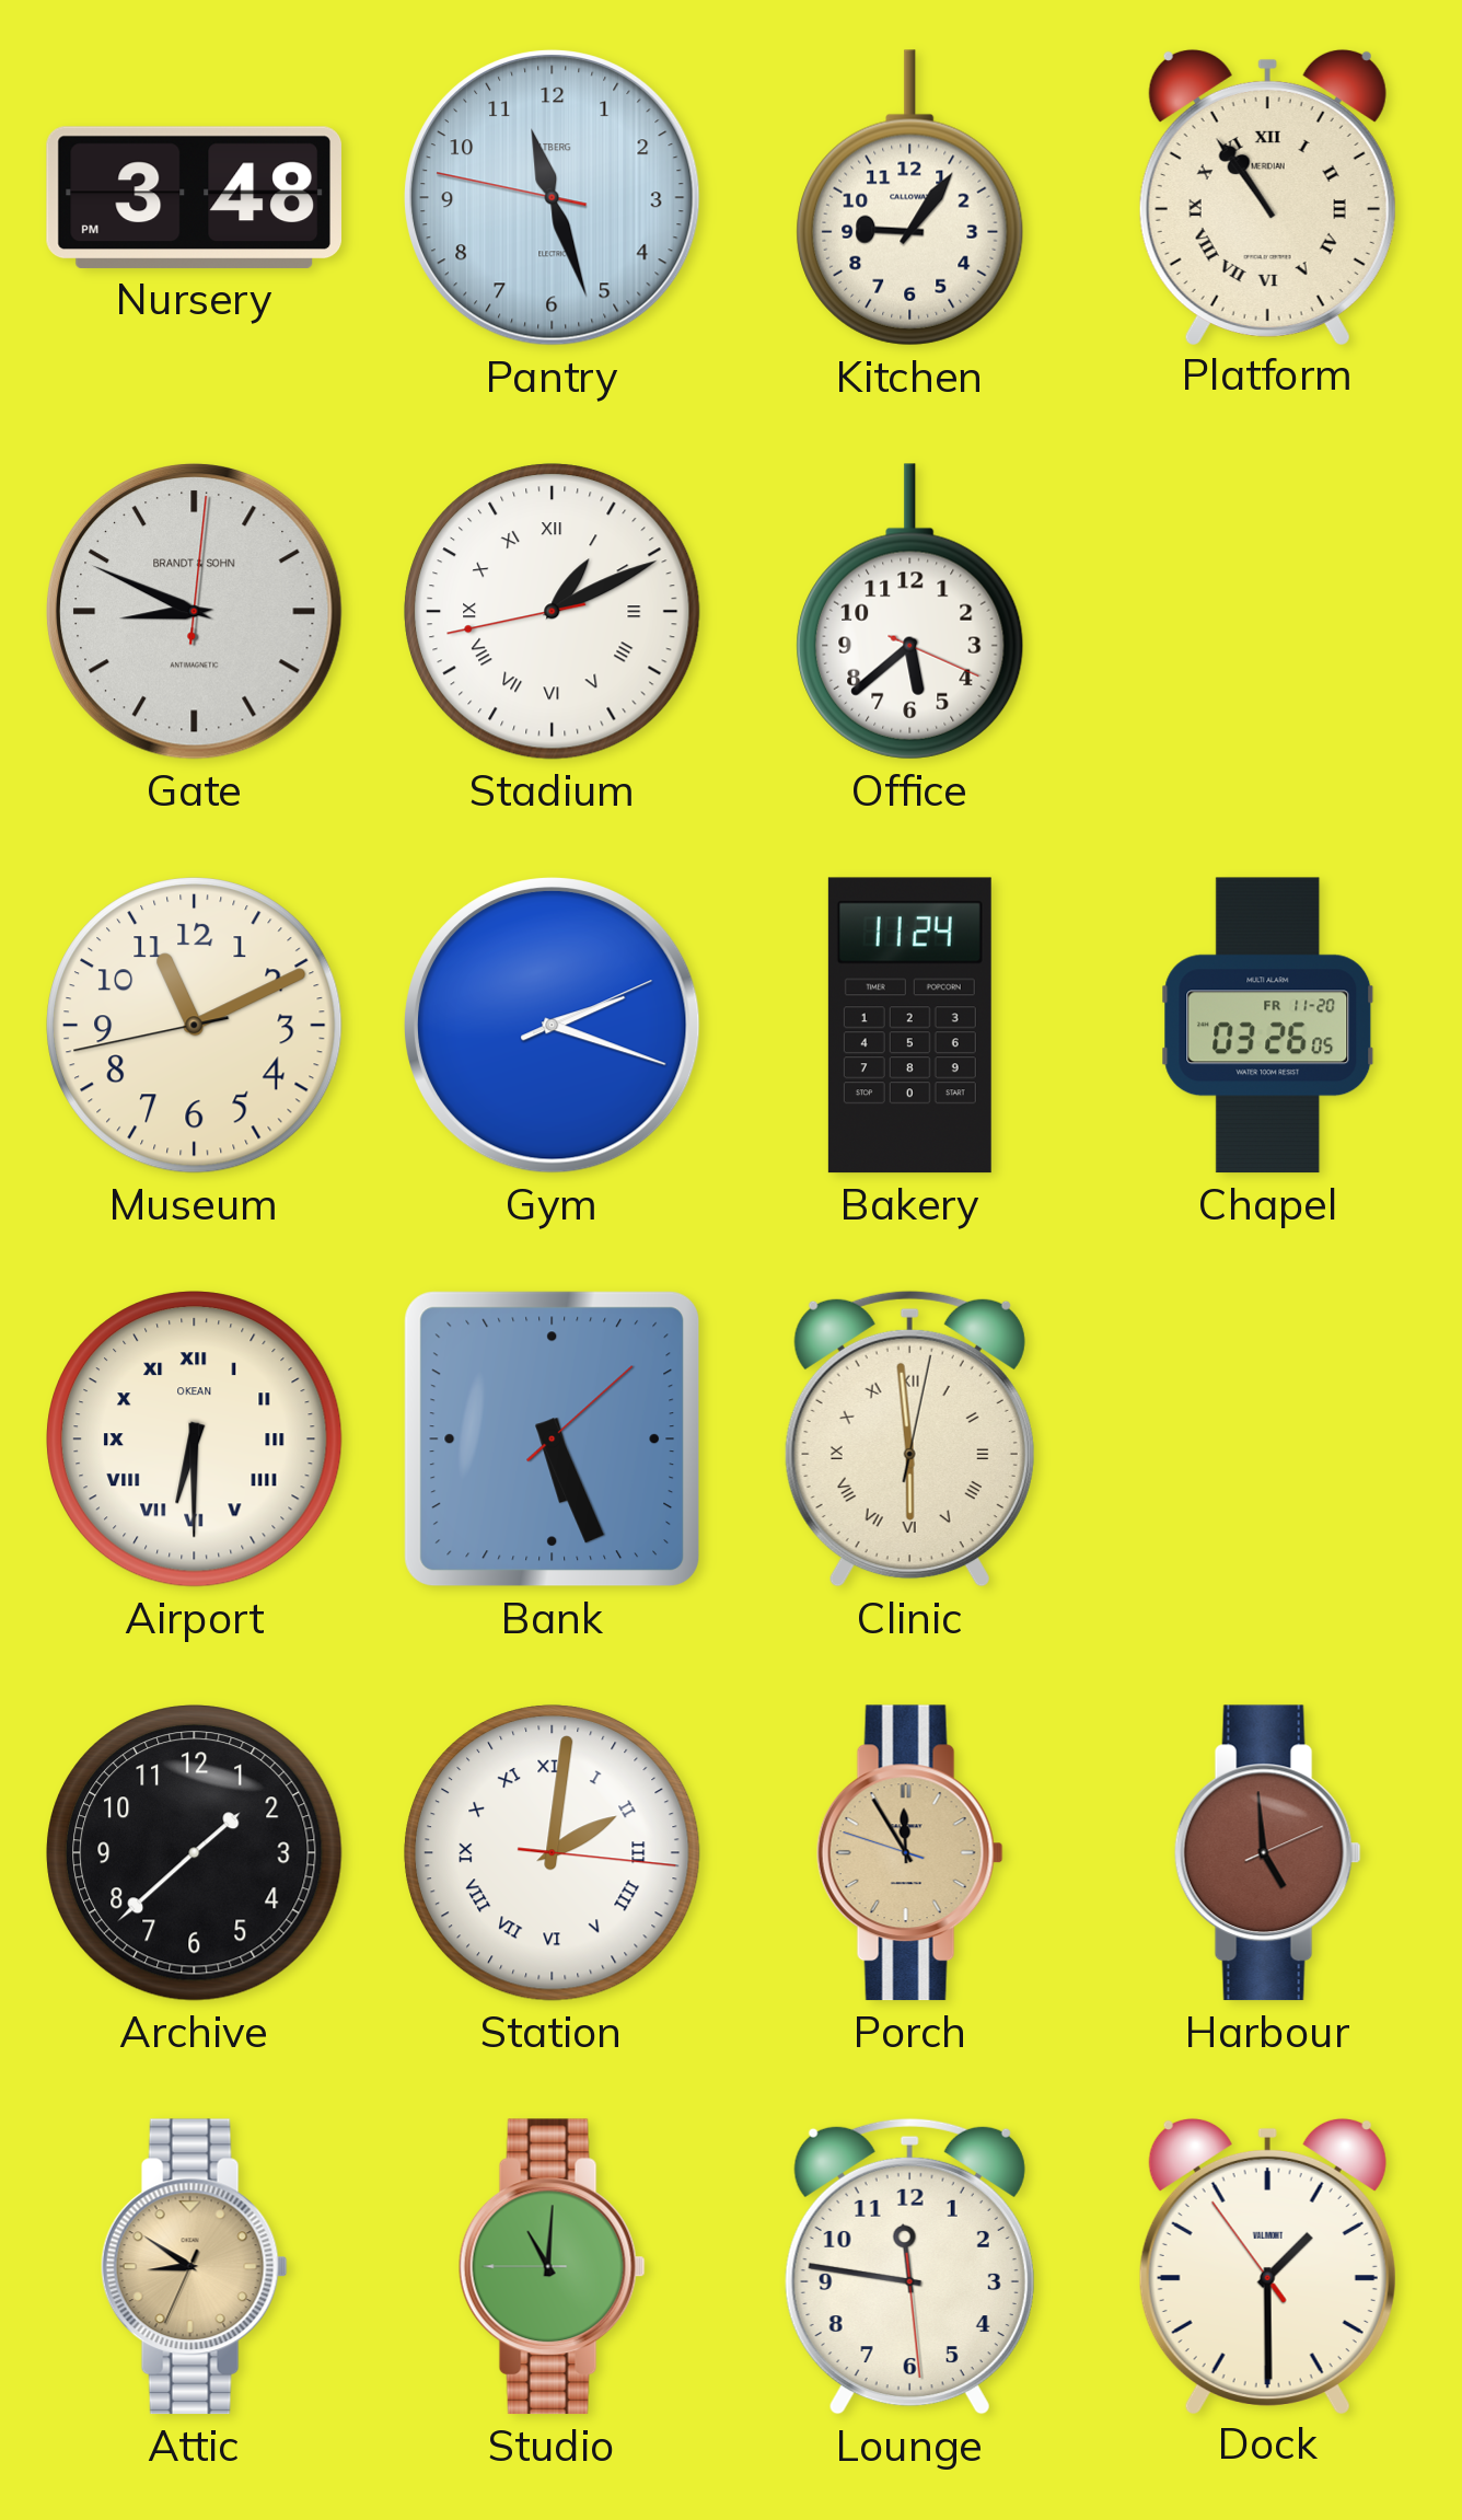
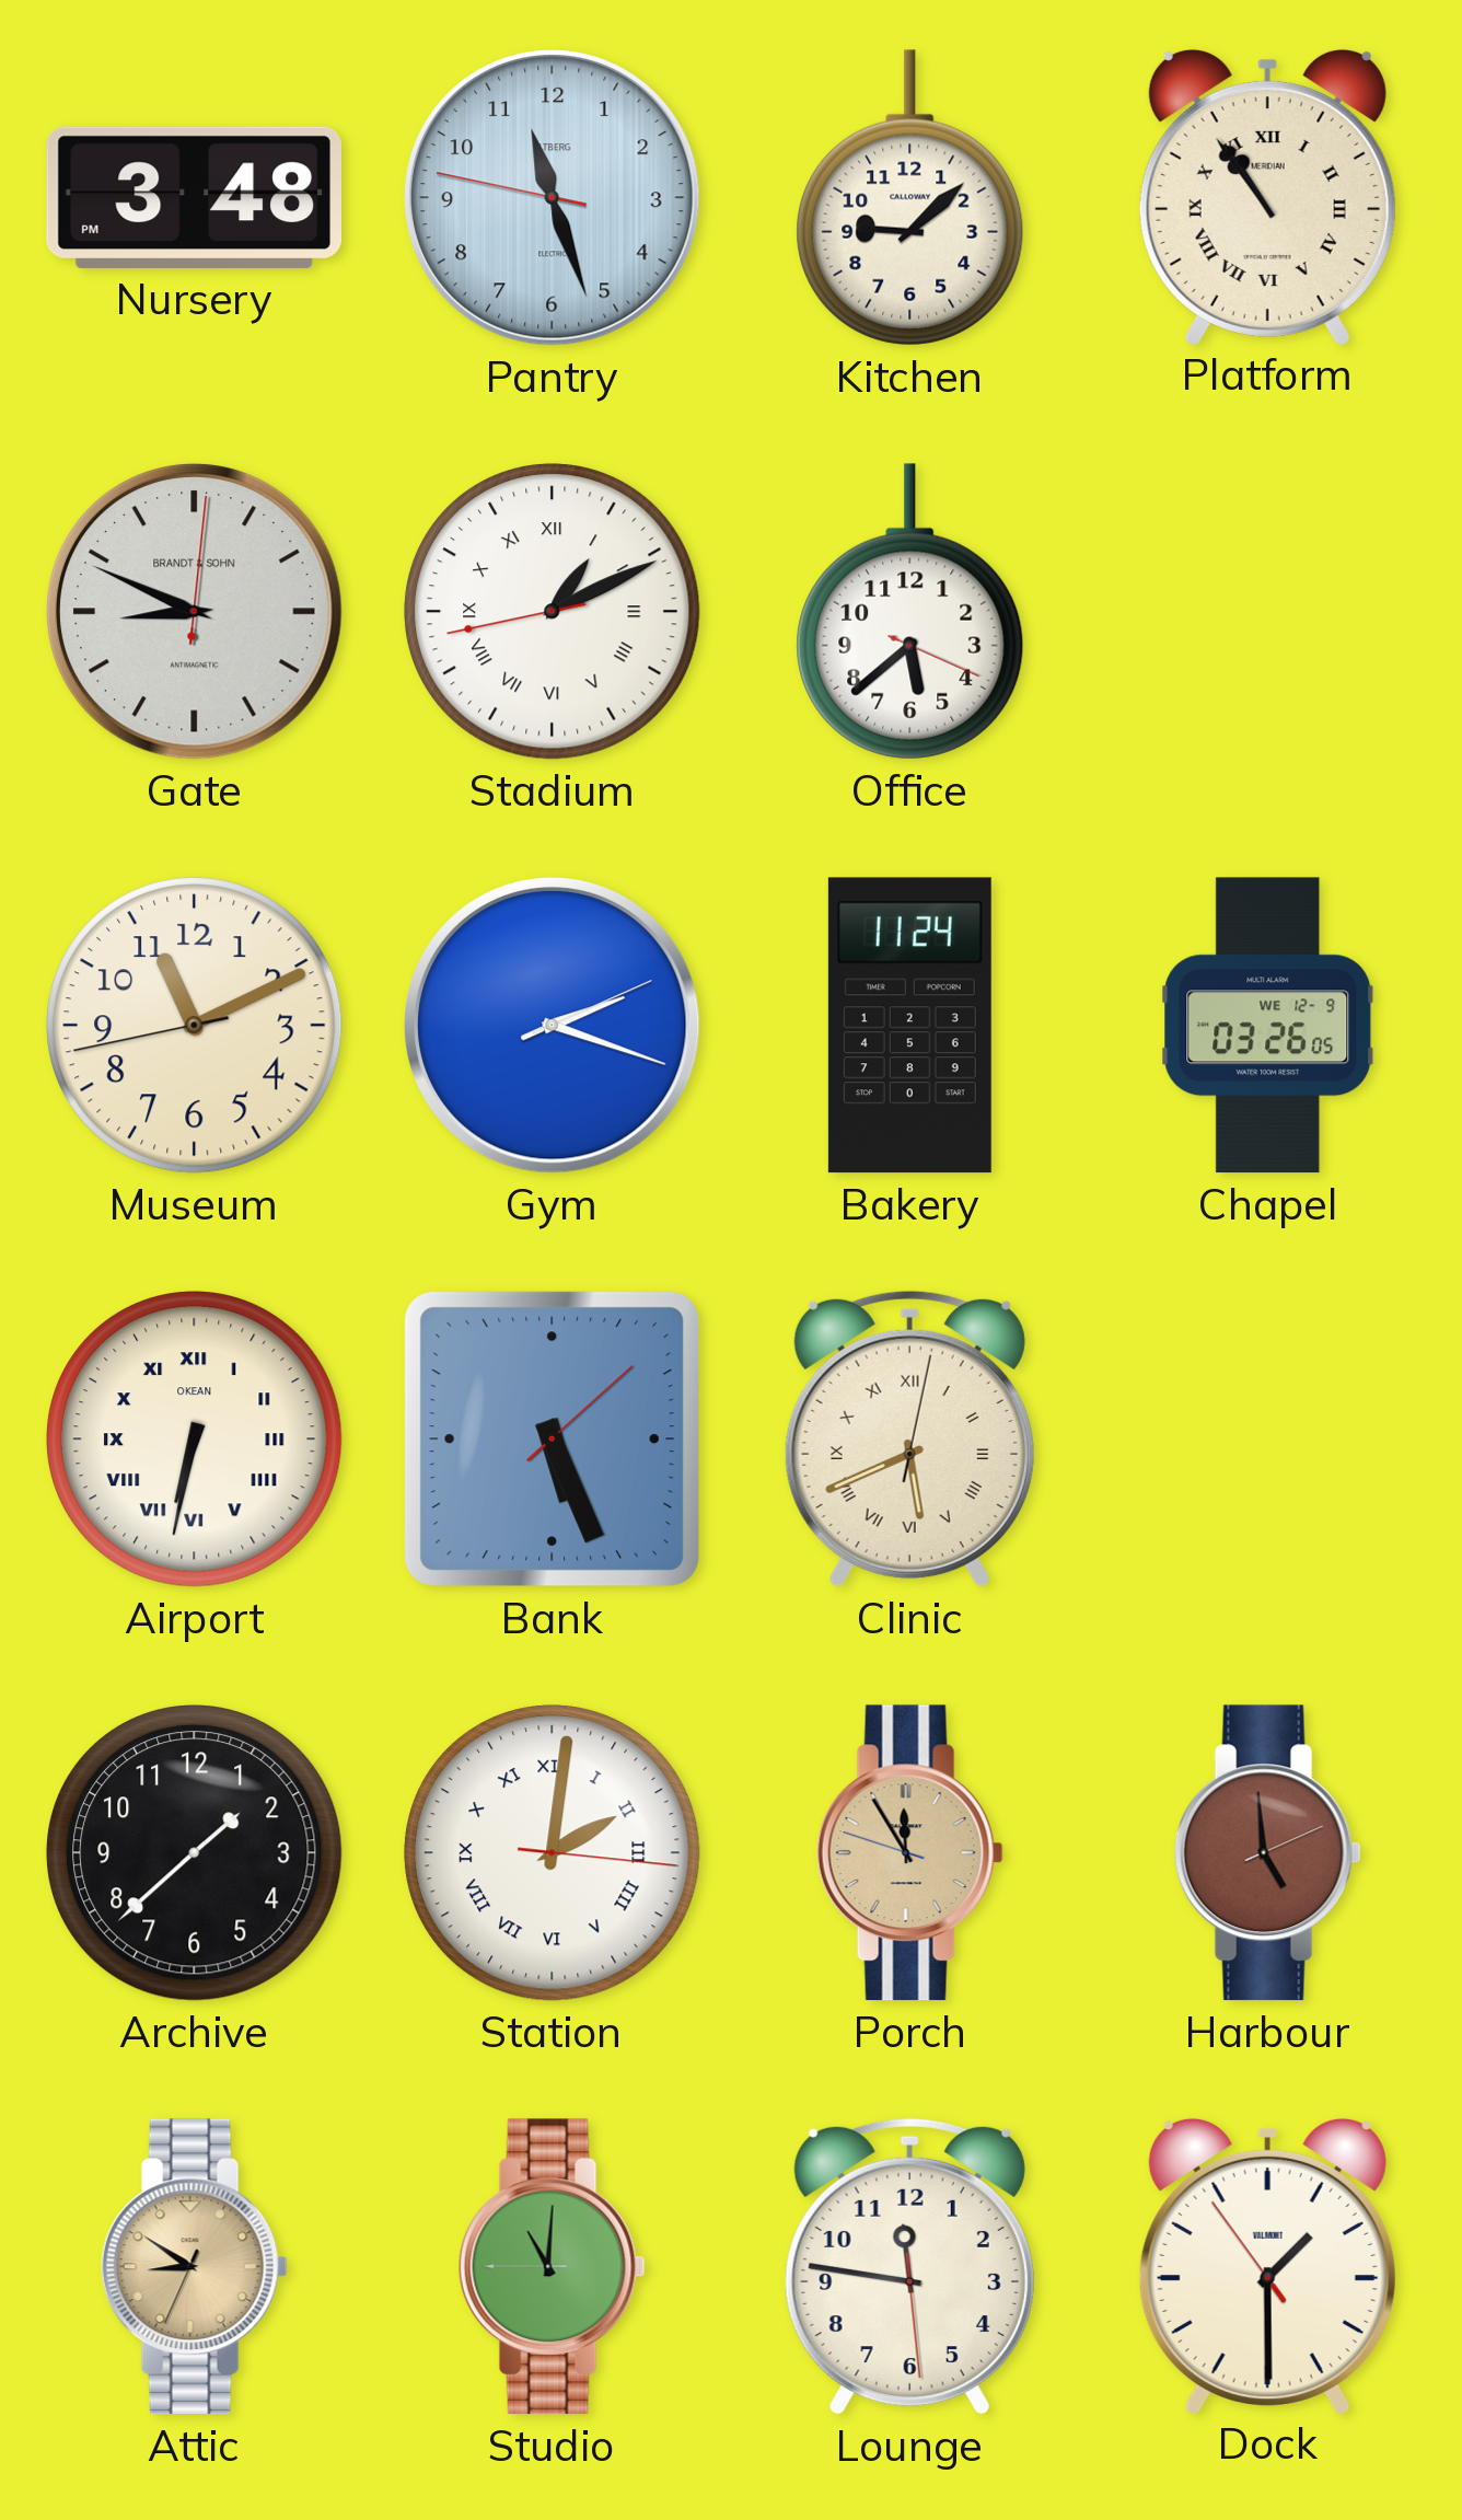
Kitchen: 9:06 -> 9:08 (910, 198)
Chapel date: FR 11-20 -> WE 12-9 (1268, 1026)
Airport: 6:30 -> 6:32 (195, 1440)
Clinic: 5:59 -> 5:41 (909, 1438)
